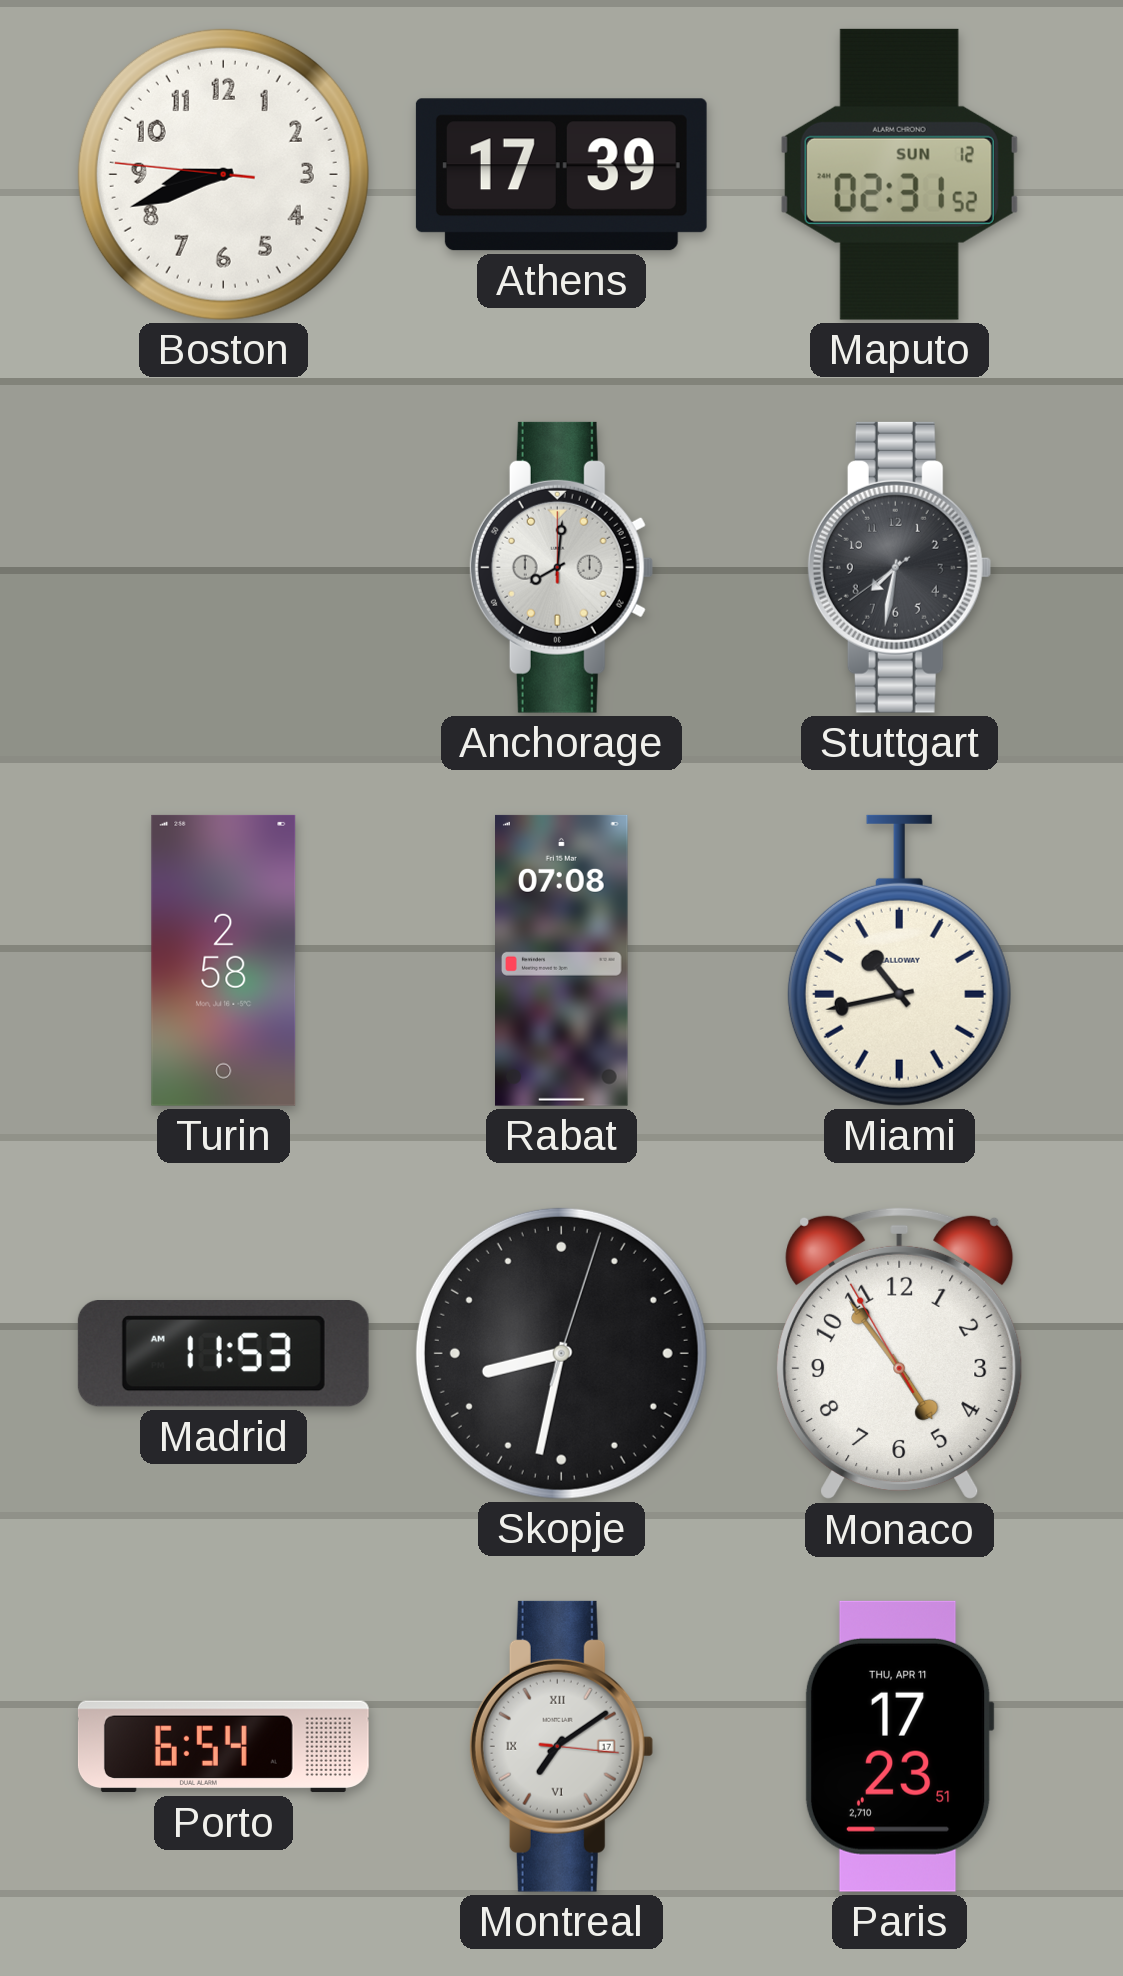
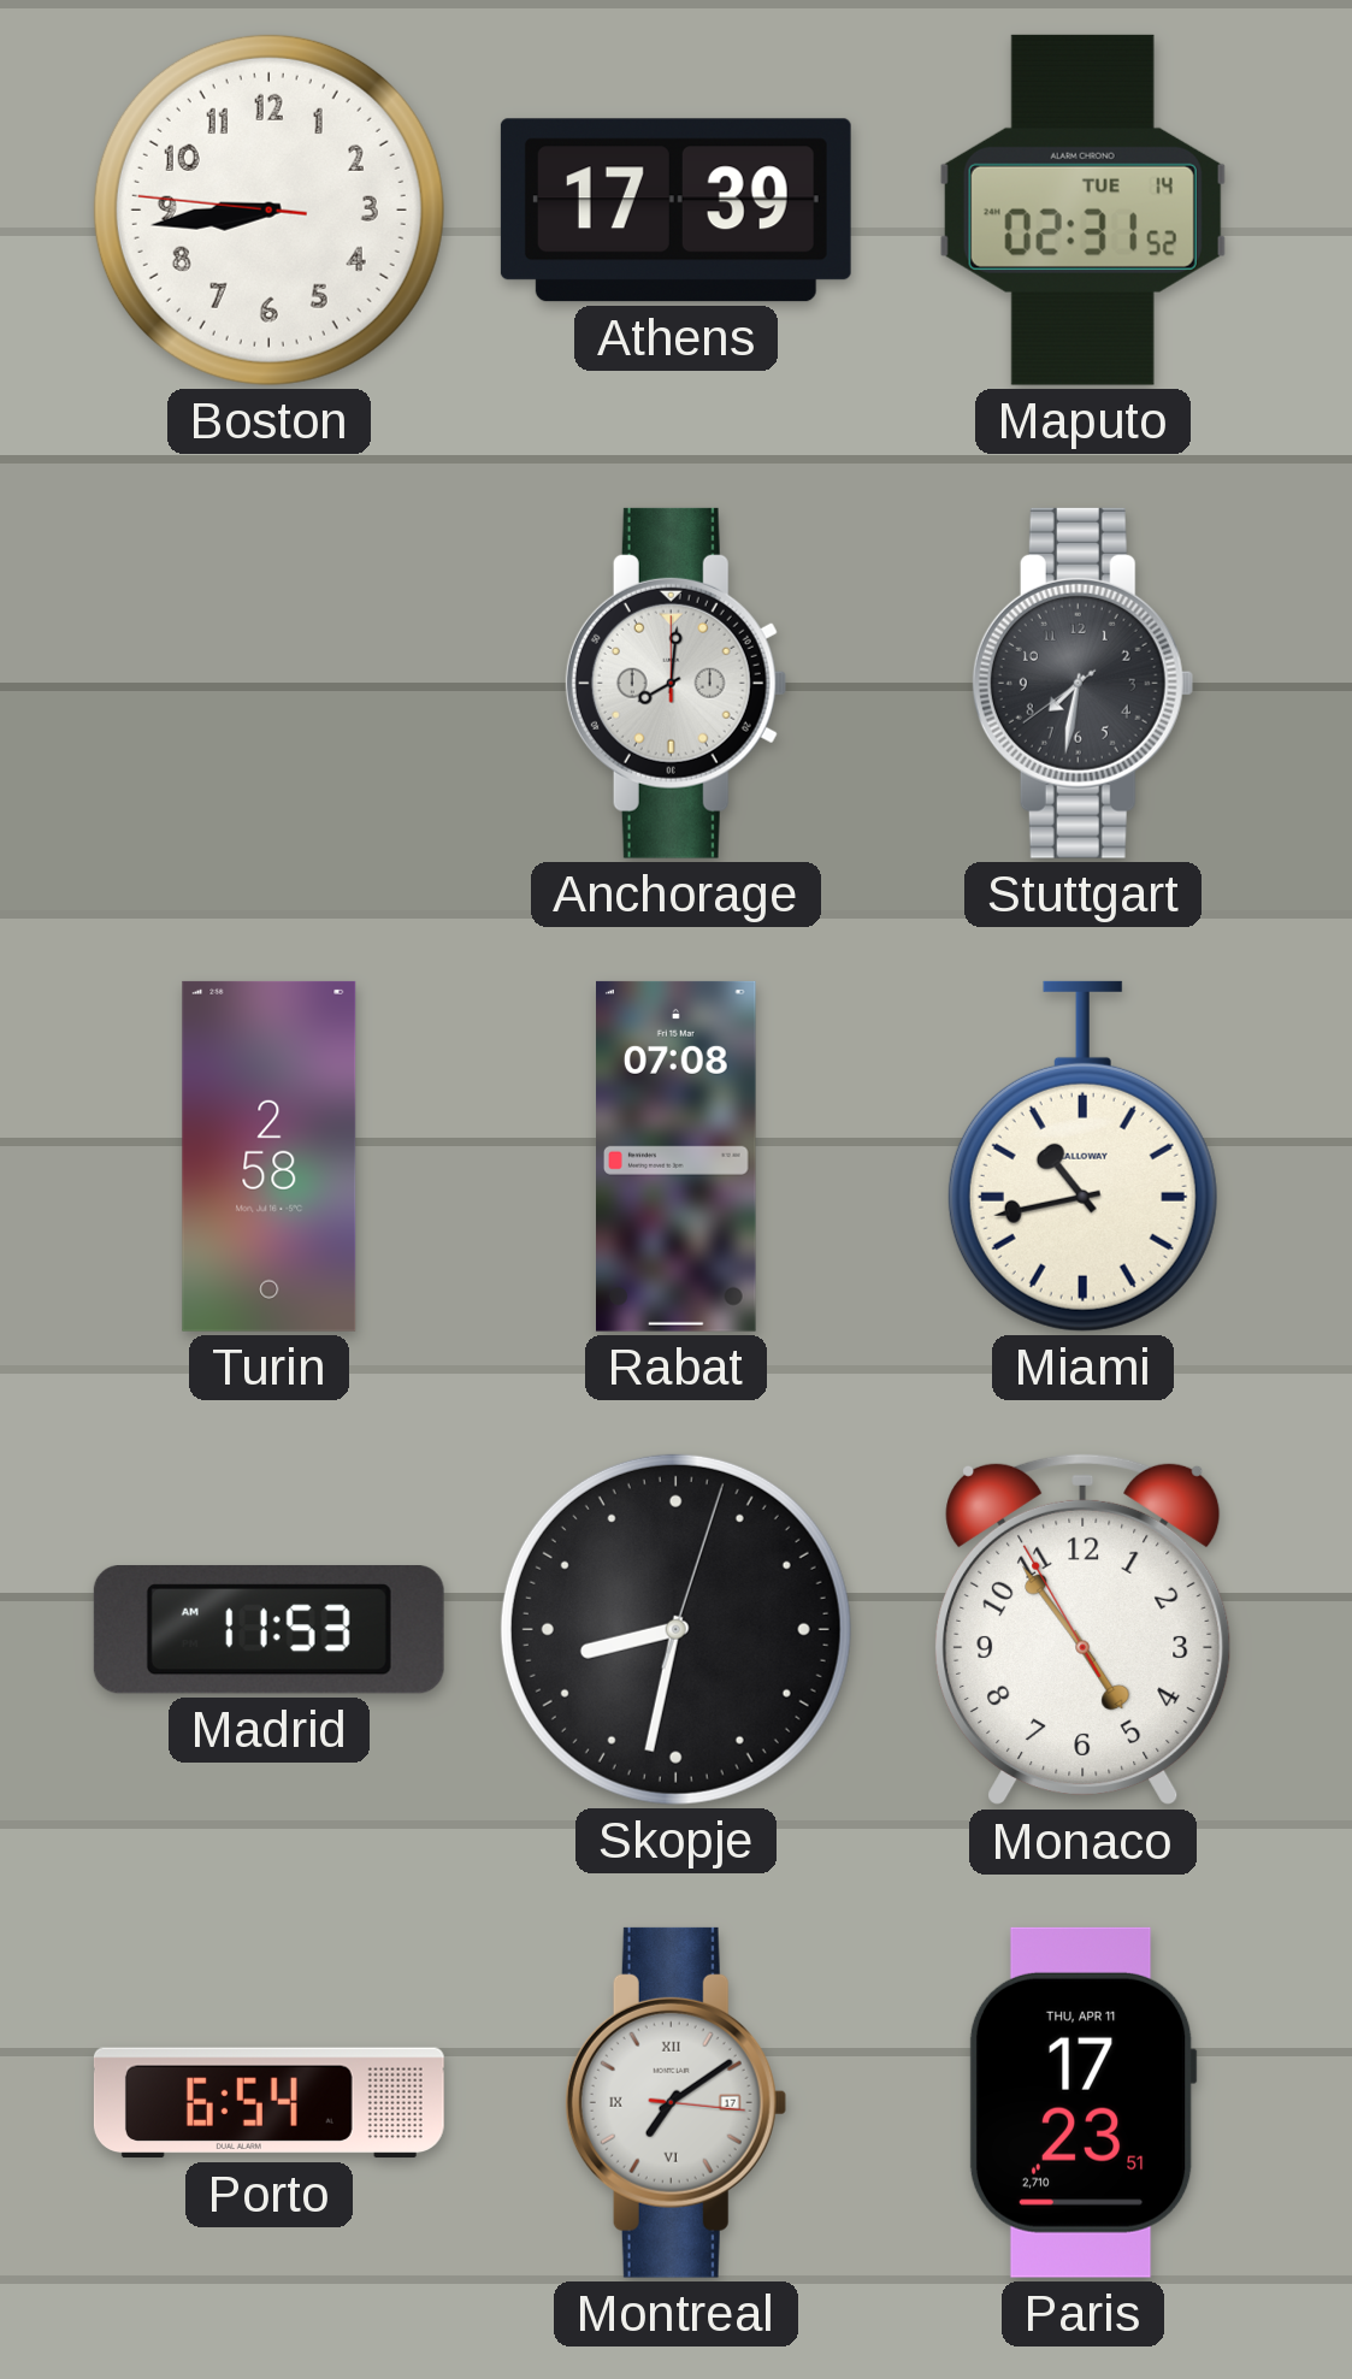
Boston: 8:41 -> 8:43 (268, 209)
Maputo date: SUN 12 -> TUE 14 (1082, 209)
